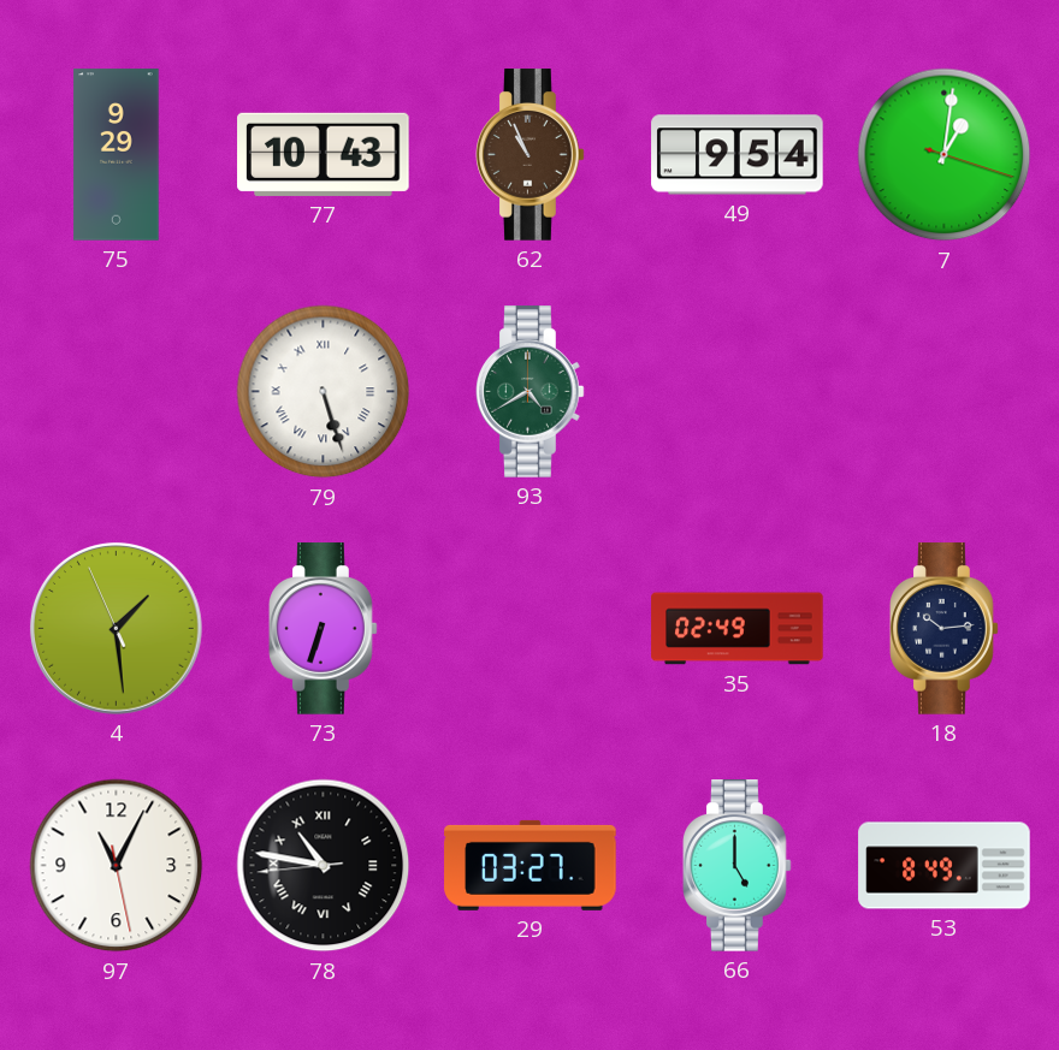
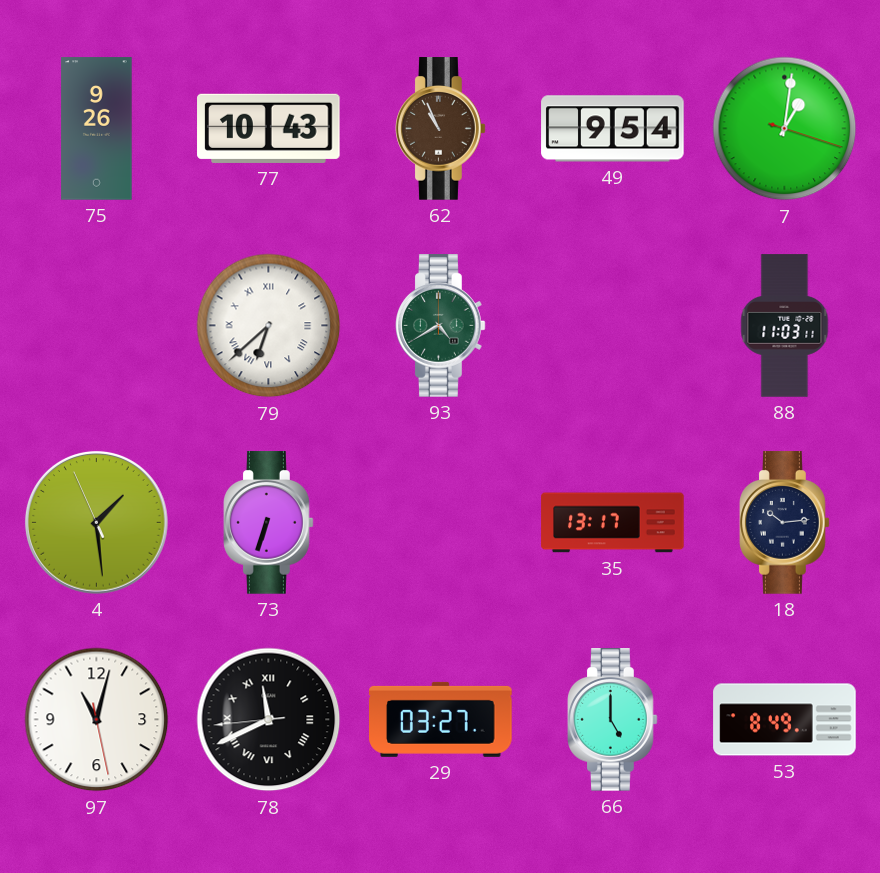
75: 9:29 -> 9:26 (97, 129)
79: 5:27 -> 6:38 (269, 326)
88: none -> 11:03 (785, 326)
35: 02:49 -> 13:17 (613, 523)
97: 11:04 -> 11:02 (97, 720)
78: 10:46 -> 11:40 (269, 720)
